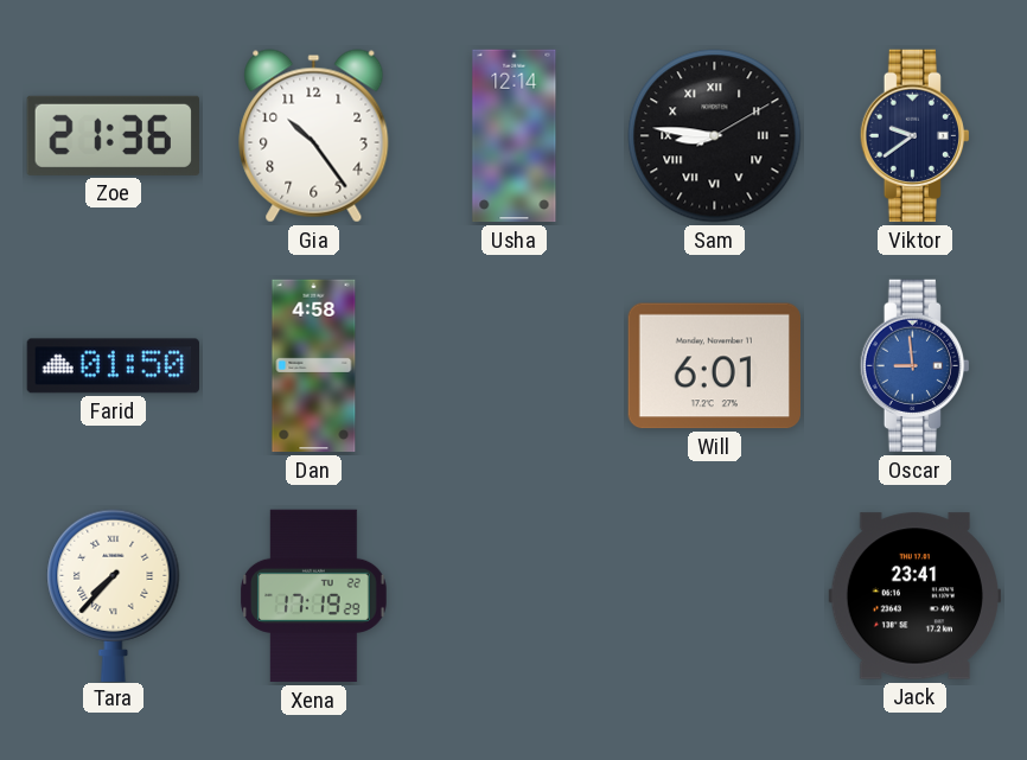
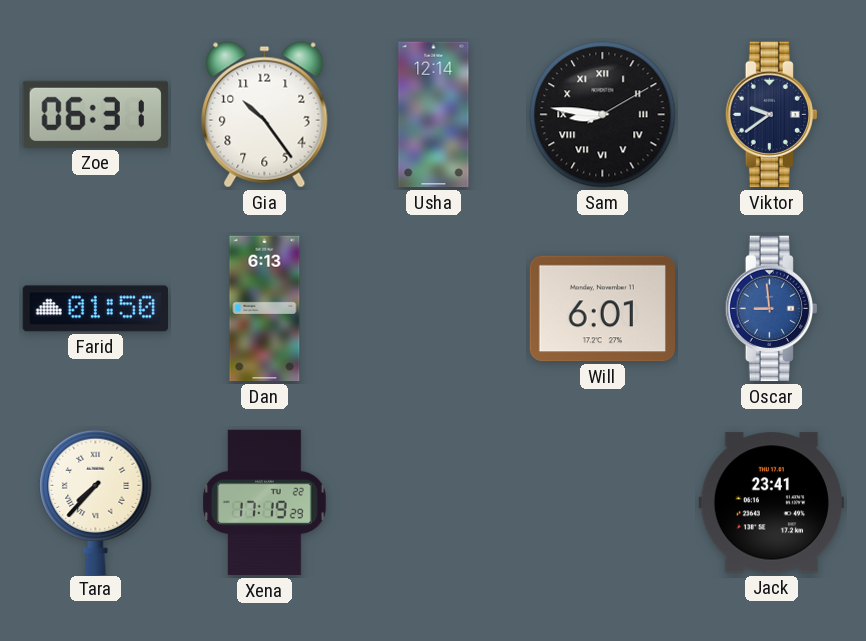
Zoe: 21:36 -> 06:31 (95, 114)
Dan: 4:58 -> 6:13 (265, 309)
